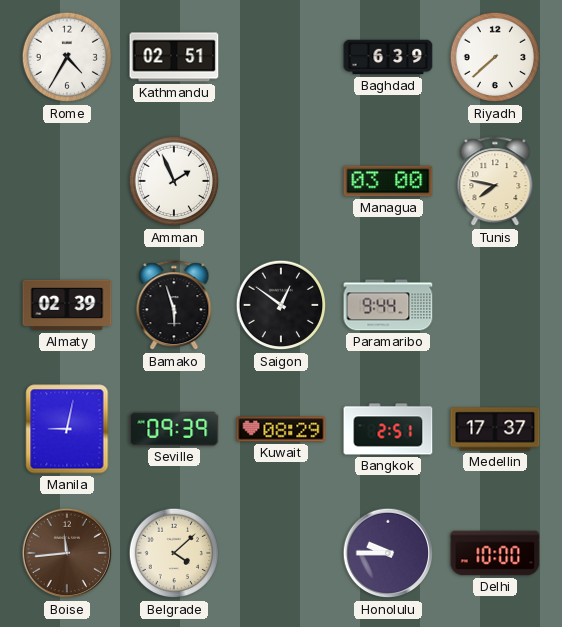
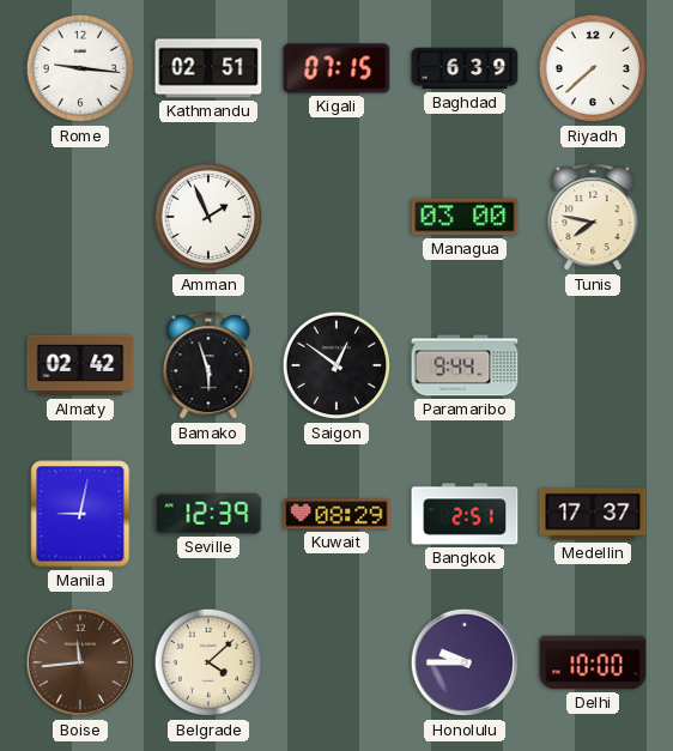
Rome: 4:35 -> 9:16 (80, 68)
Kigali: none -> 07:15 (336, 68)
Almaty: 02:39 -> 02:42 (80, 365)
Seville: 09:39 -> 12:39 (208, 514)
